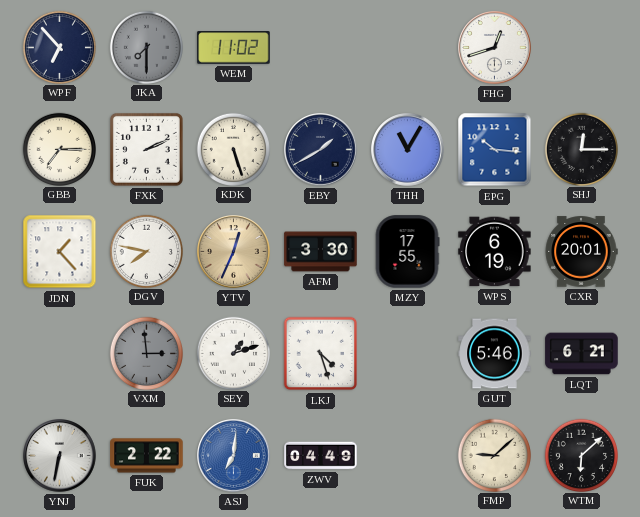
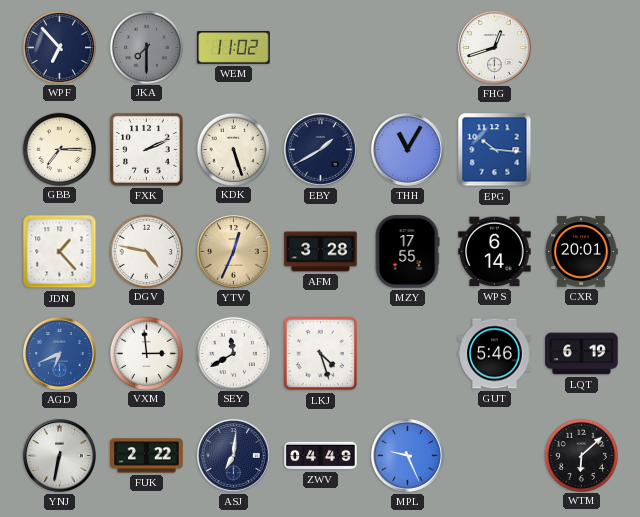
SHJ: 12:15 -> none (581, 149)
DGV: 7:47 -> 4:47 (146, 251)
AFM: 3:30 -> 3:28 (321, 252)
WPS: 6:19 -> 6:14 (495, 252)
AGD: none -> 6:41 (60, 354)
VXM dial: grey -> white (146, 353)
SEY: 1:12 -> 11:40 (233, 353)
LQT: 6:21 -> 6:19 (582, 354)
ASJ dial: blue -> navy (234, 456)
MPL: none -> 9:26 (408, 456)
FMP: 9:08 -> none (494, 455)
